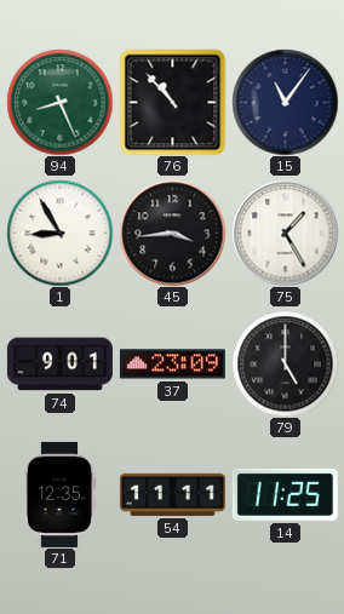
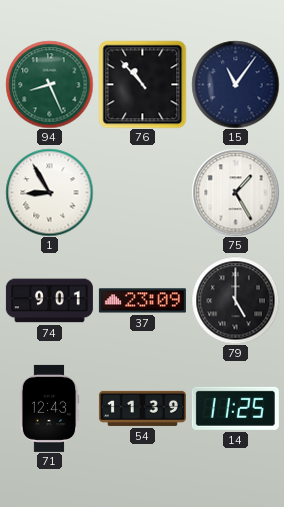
45: 3:44 -> none (172, 233)
71: 12:35 -> 12:43 (49, 408)
54: 11:11 -> 11:39 (142, 408)
